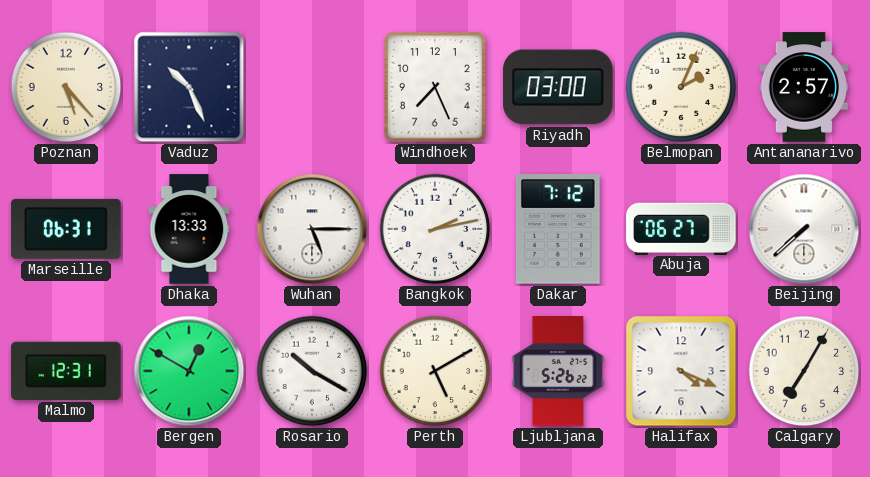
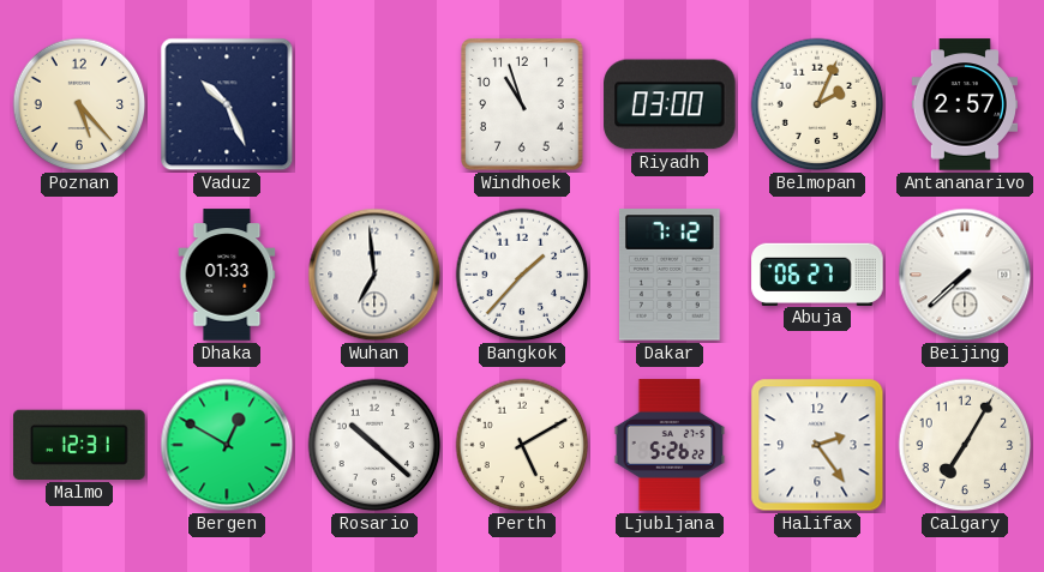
Windhoek: 7:26 -> 10:57 (522, 104)
Marseille: 06:31 -> none (66, 229)
Dhaka: 13:33 -> 01:33 (227, 275)
Wuhan: 5:15 -> 6:59 (374, 275)
Bangkok: 2:13 -> 1:37 (522, 275)
Rosario: 10:20 -> 10:22 (374, 445)
Halifax: 4:19 -> 2:24 (817, 445)
